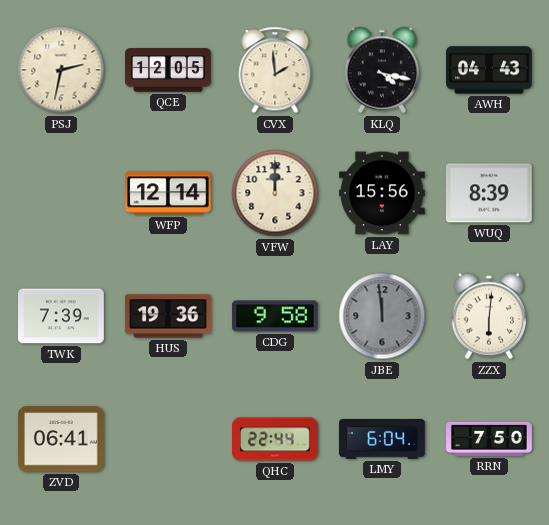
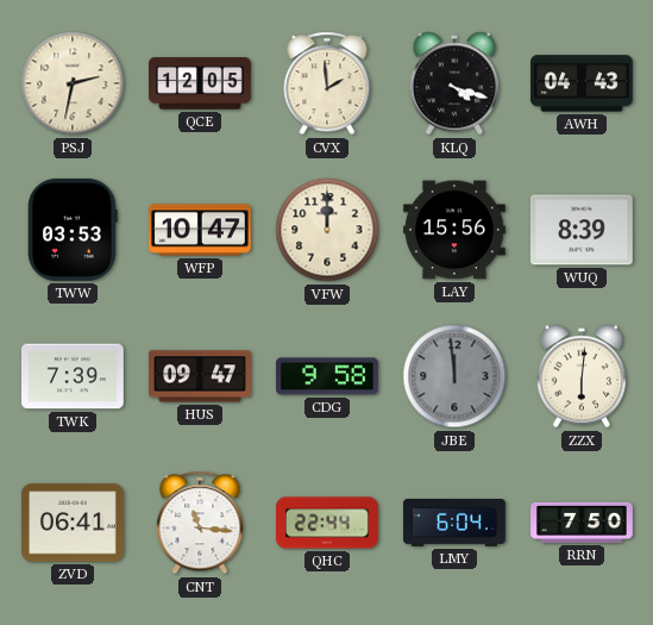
KLQ: 4:17 -> 4:18 (454, 83)
TWW: none -> 03:53 (73, 230)
WFP: 12:14 -> 10:47 (201, 230)
HUS: 19:36 -> 09:47 (201, 376)
CNT: none -> 11:16 (200, 523)
